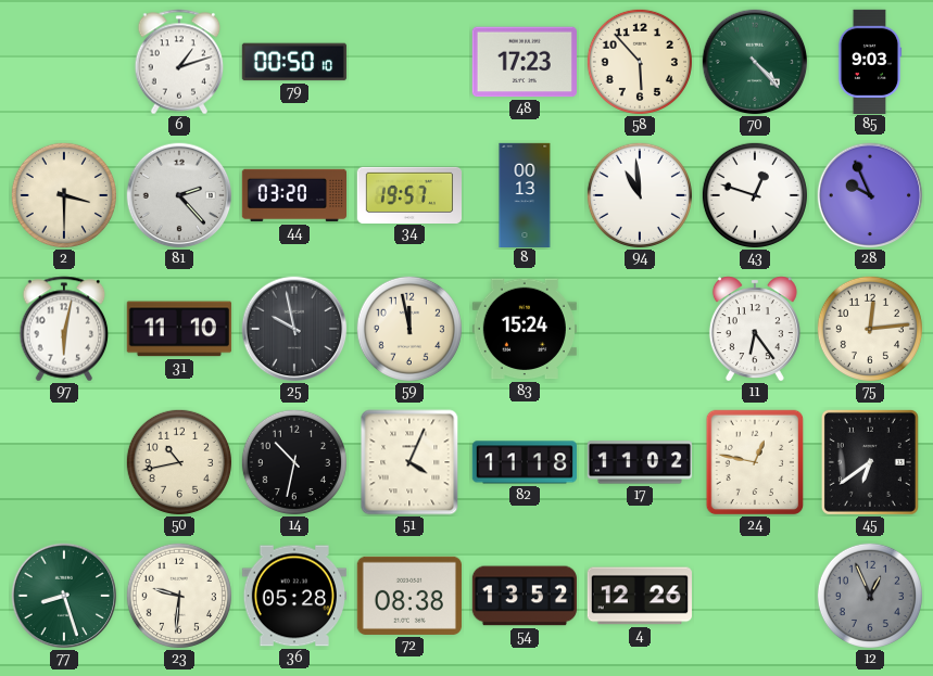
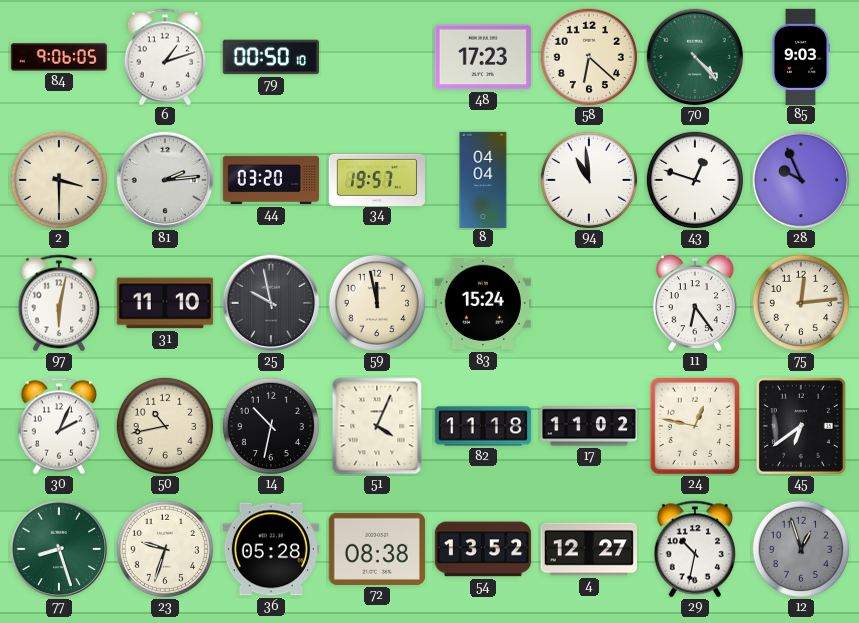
84: none -> 9:06 (58, 57)
58: 5:53 -> 6:22 (589, 57)
81: 2:23 -> 2:14 (165, 180)
8: 00:13 -> 04:04 (483, 179)
30: none -> 2:04 (59, 426)
23: 9:31 -> 9:33 (165, 549)
4: 12:26 -> 12:27 (589, 549)
29: none -> 10:32 (695, 549)
12: 12:56 -> 12:57 (801, 549)
